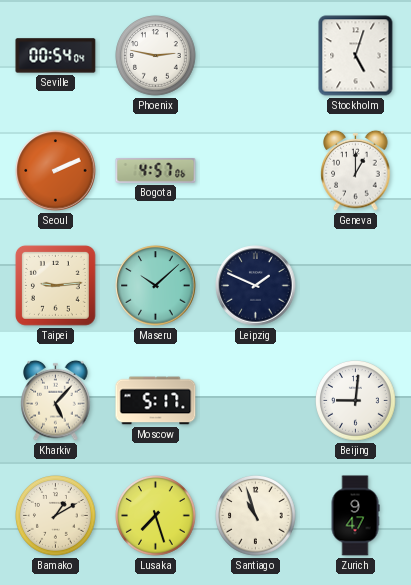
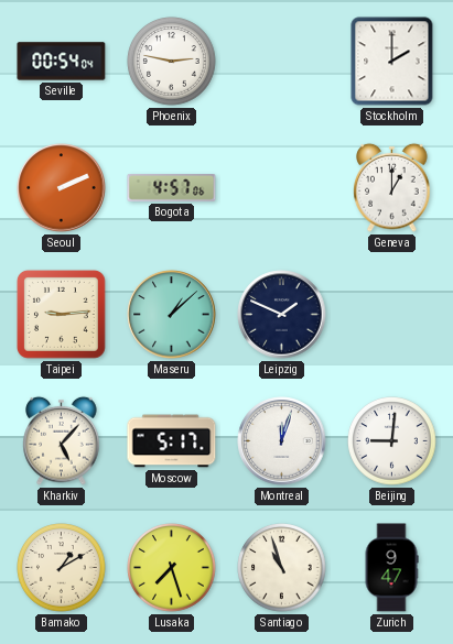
Stockholm: 5:03 -> 2:00 (392, 62)
Maseru: 10:08 -> 1:08 (172, 315)
Montreal: none -> 12:03 (282, 441)
